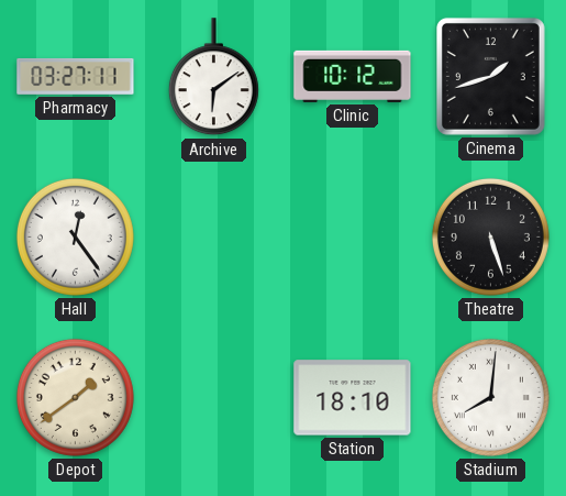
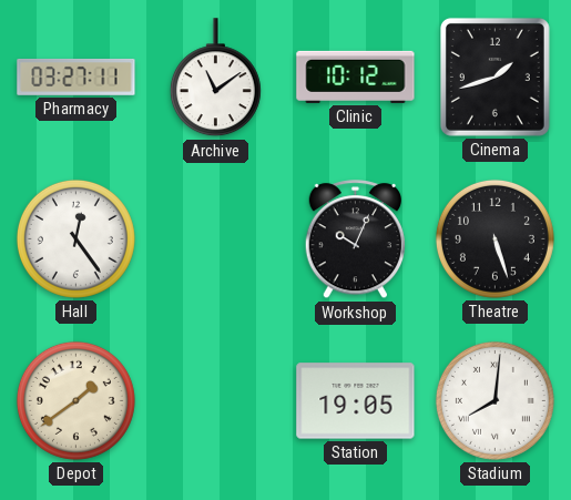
Archive: 6:09 -> 11:09 (215, 78)
Workshop: none -> 10:04 (355, 239)
Station: 18:10 -> 19:05 (356, 401)
